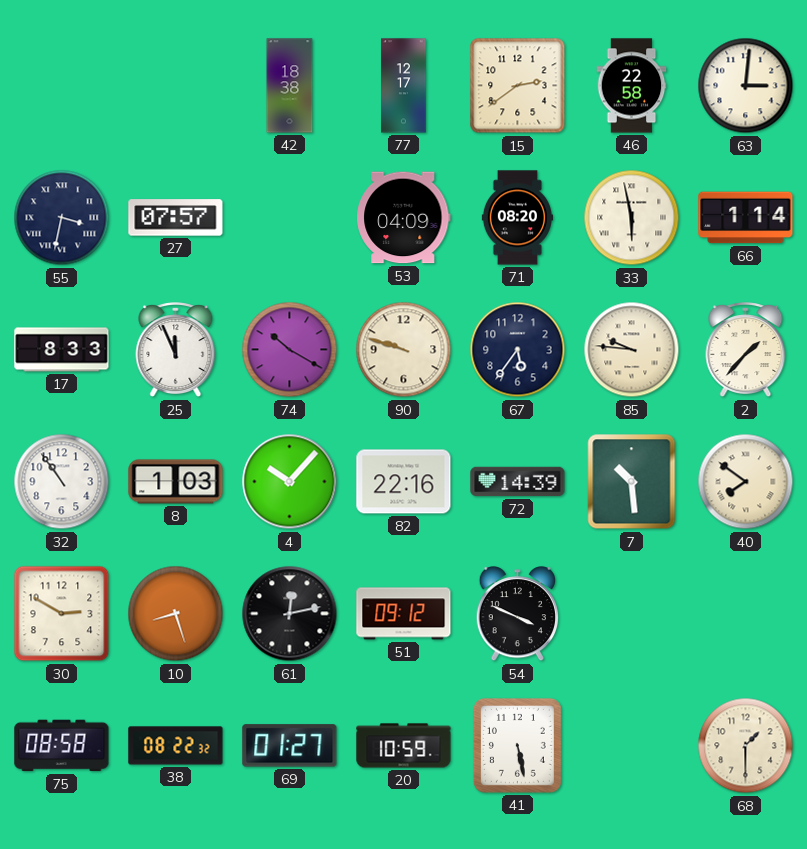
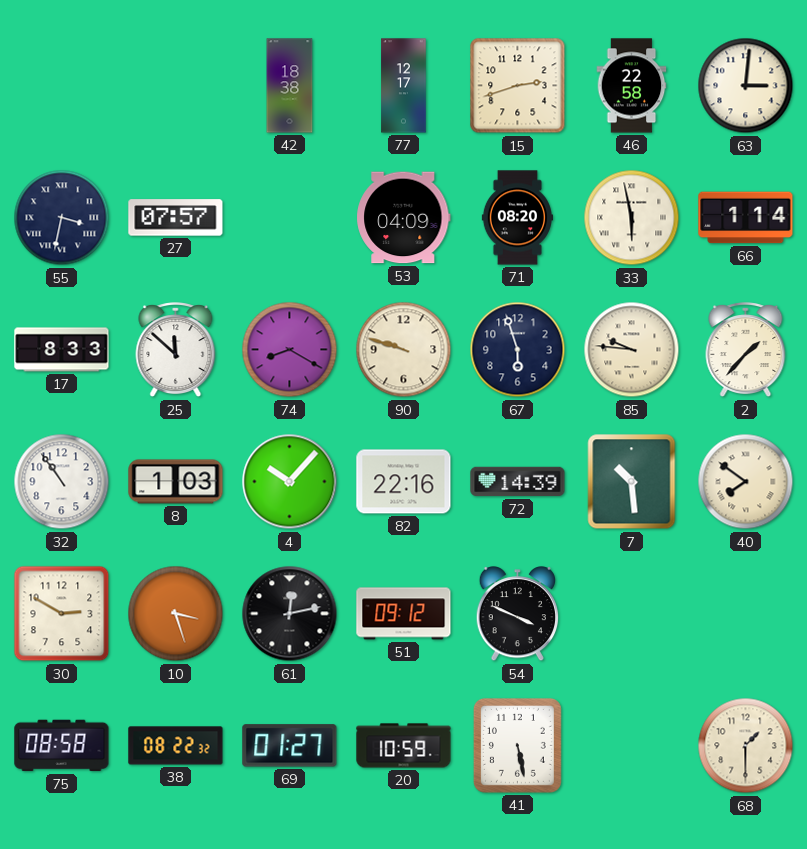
15: 2:39 -> 2:42 (518, 86)
25: 11:56 -> 11:52 (176, 350)
74: 10:20 -> 8:20 (290, 350)
67: 5:36 -> 5:57 (518, 350)
10: 8:27 -> 3:27 (176, 614)
